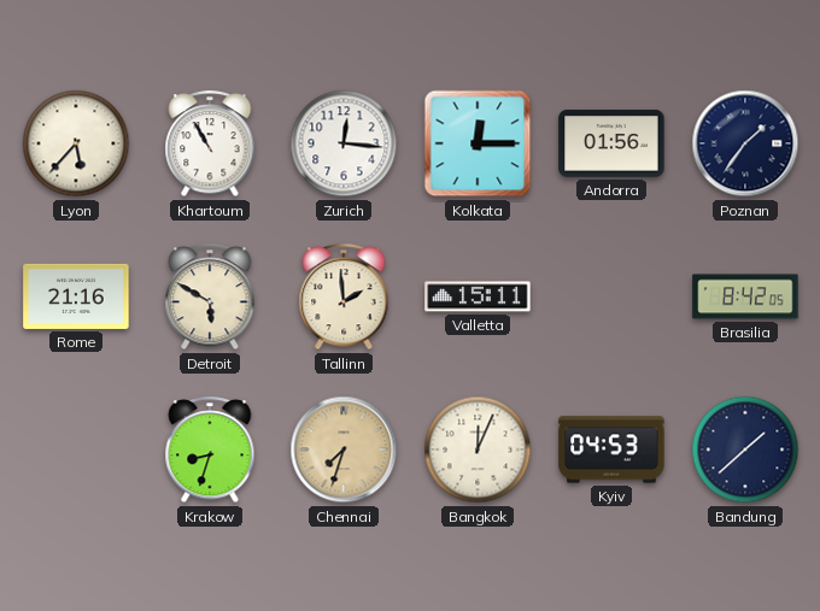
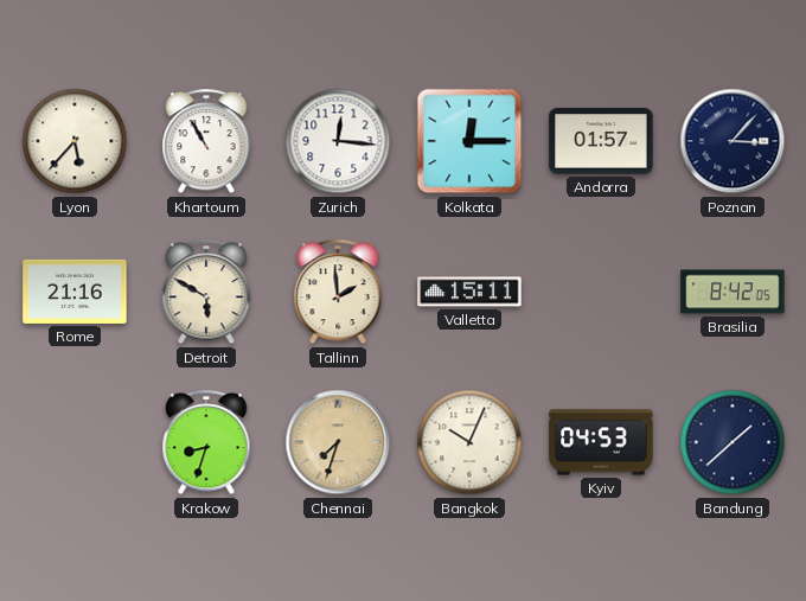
Andorra: 01:56 -> 01:57 (601, 141)
Poznan: 1:36 -> 3:07 (733, 141)
Bangkok: 12:04 -> 10:04 (469, 442)
